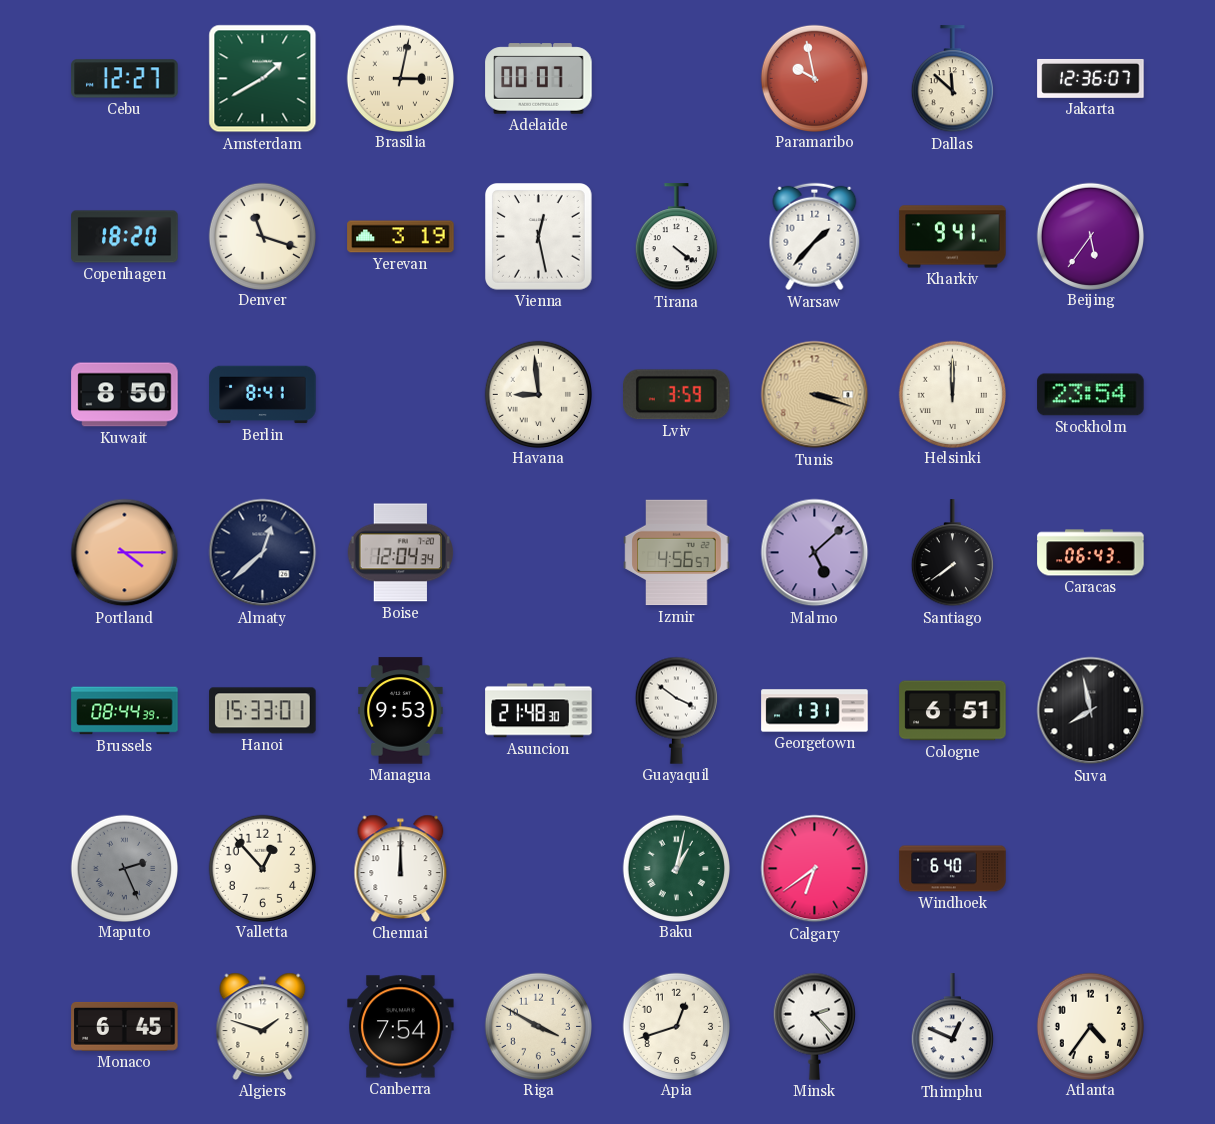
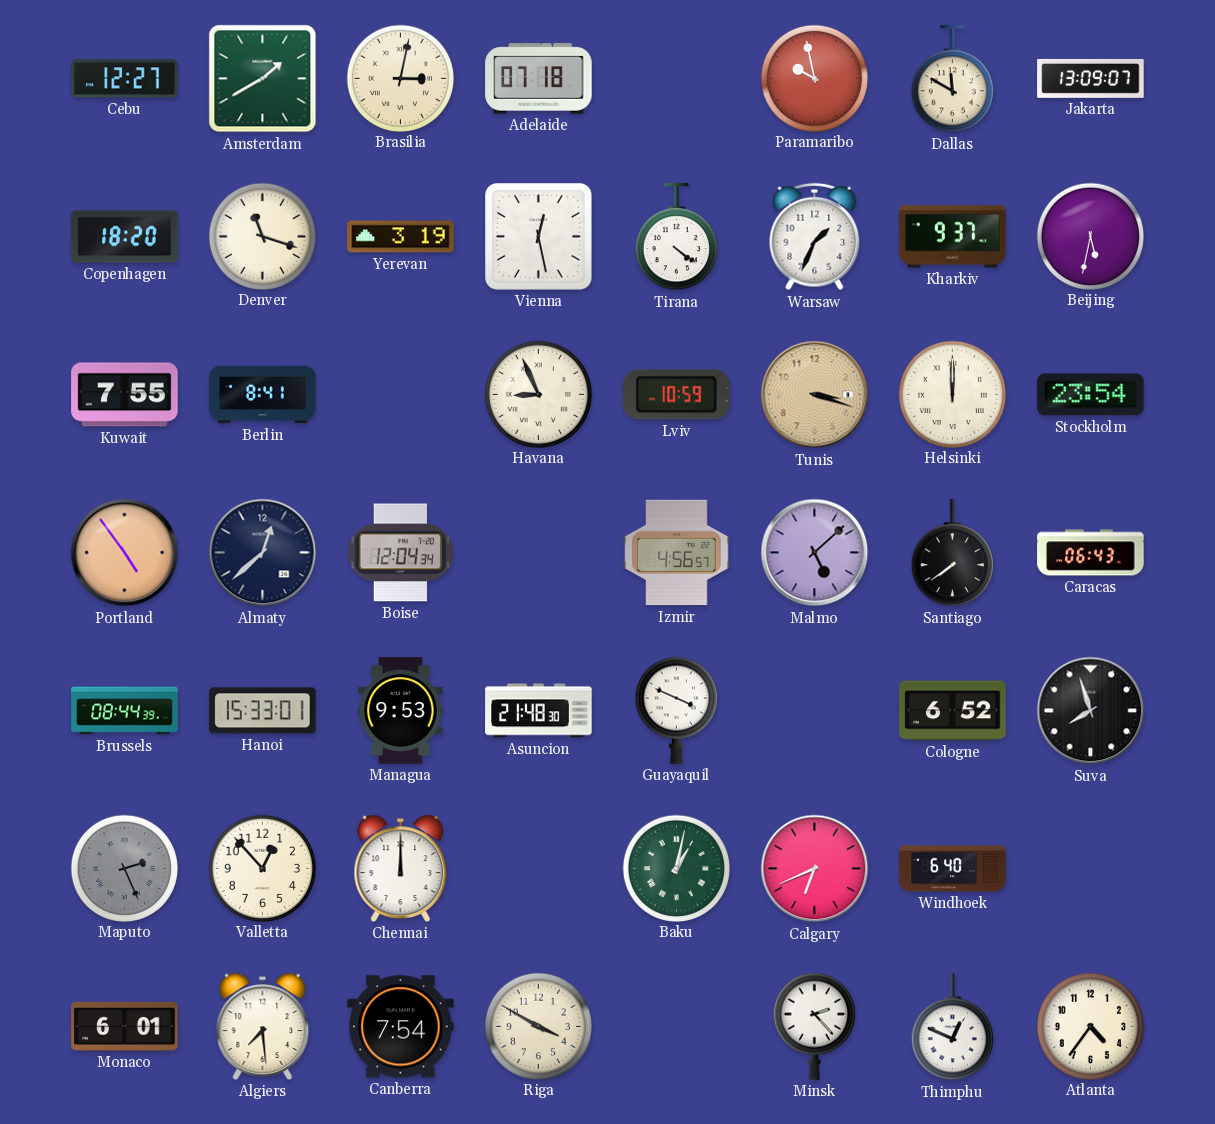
Adelaide: 00:07 -> 07:18 (539, 79)
Dallas: 11:52 -> 11:50 (952, 79)
Jakarta: 12:36 -> 13:09 (1091, 78)
Warsaw: 1:37 -> 1:34 (815, 237)
Kharkiv: 9:41 -> 9:37 (953, 237)
Beijing: 5:36 -> 5:32 (1090, 236)
Kuwait: 8:50 -> 7:55 (125, 395)
Havana: 8:59 -> 8:56 (538, 394)
Lviv: 3:59 -> 10:59 (677, 395)
Portland: 4:15 -> 4:54 (125, 553)
Guayaquil: 3:51 -> 3:49 (676, 710)
Georgetown: 1:31 -> none (815, 711)
Cologne: 6:51 -> 6:52 (953, 711)
Suva: 7:58 -> 7:57 (1091, 711)
Calgary: 6:39 -> 6:41 (815, 869)
Monaco: 6:45 -> 6:01 (125, 1026)
Algiers: 1:48 -> 7:29 (263, 1026)
Apia: 12:42 -> none (676, 1026)
